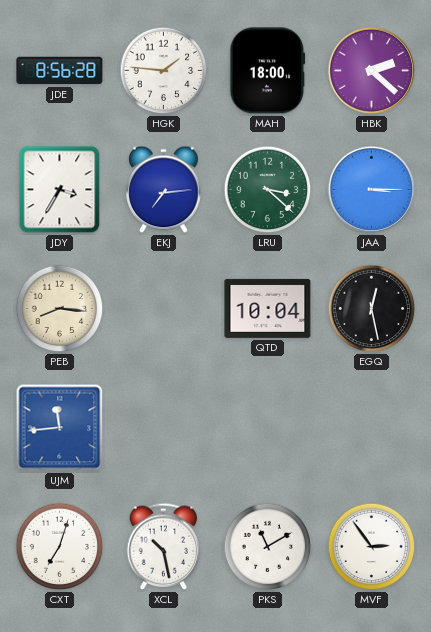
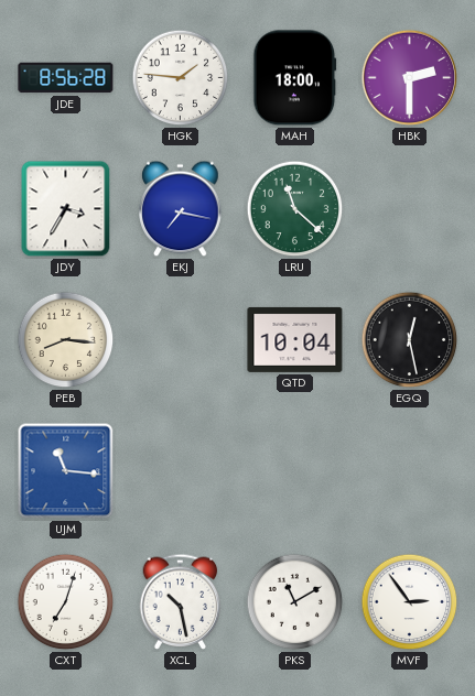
HBK: 2:22 -> 2:30 (410, 78)
EKJ: 7:14 -> 7:17 (181, 209)
LRU: 3:22 -> 11:22 (295, 209)
JAA: 3:15 -> none (372, 190)
UJM: 11:44 -> 11:16 (66, 471)
